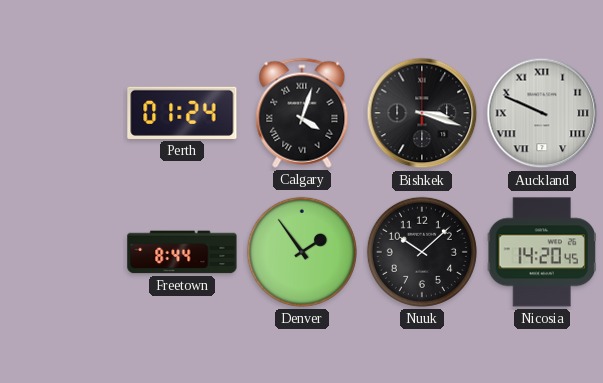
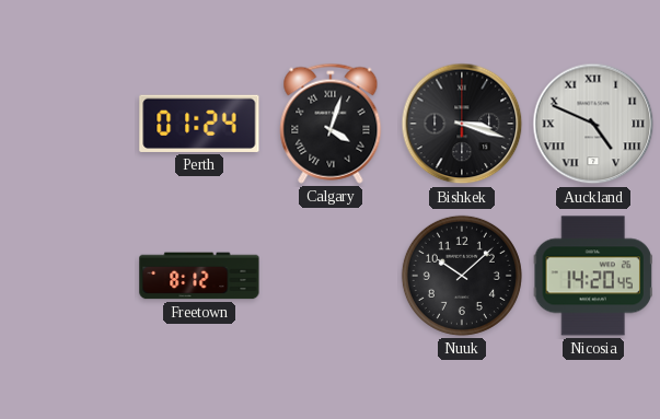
Auckland: 9:49 -> 4:49 (593, 124)
Freetown: 8:44 -> 8:12 (199, 276)
Denver: 1:54 -> none (302, 252)
